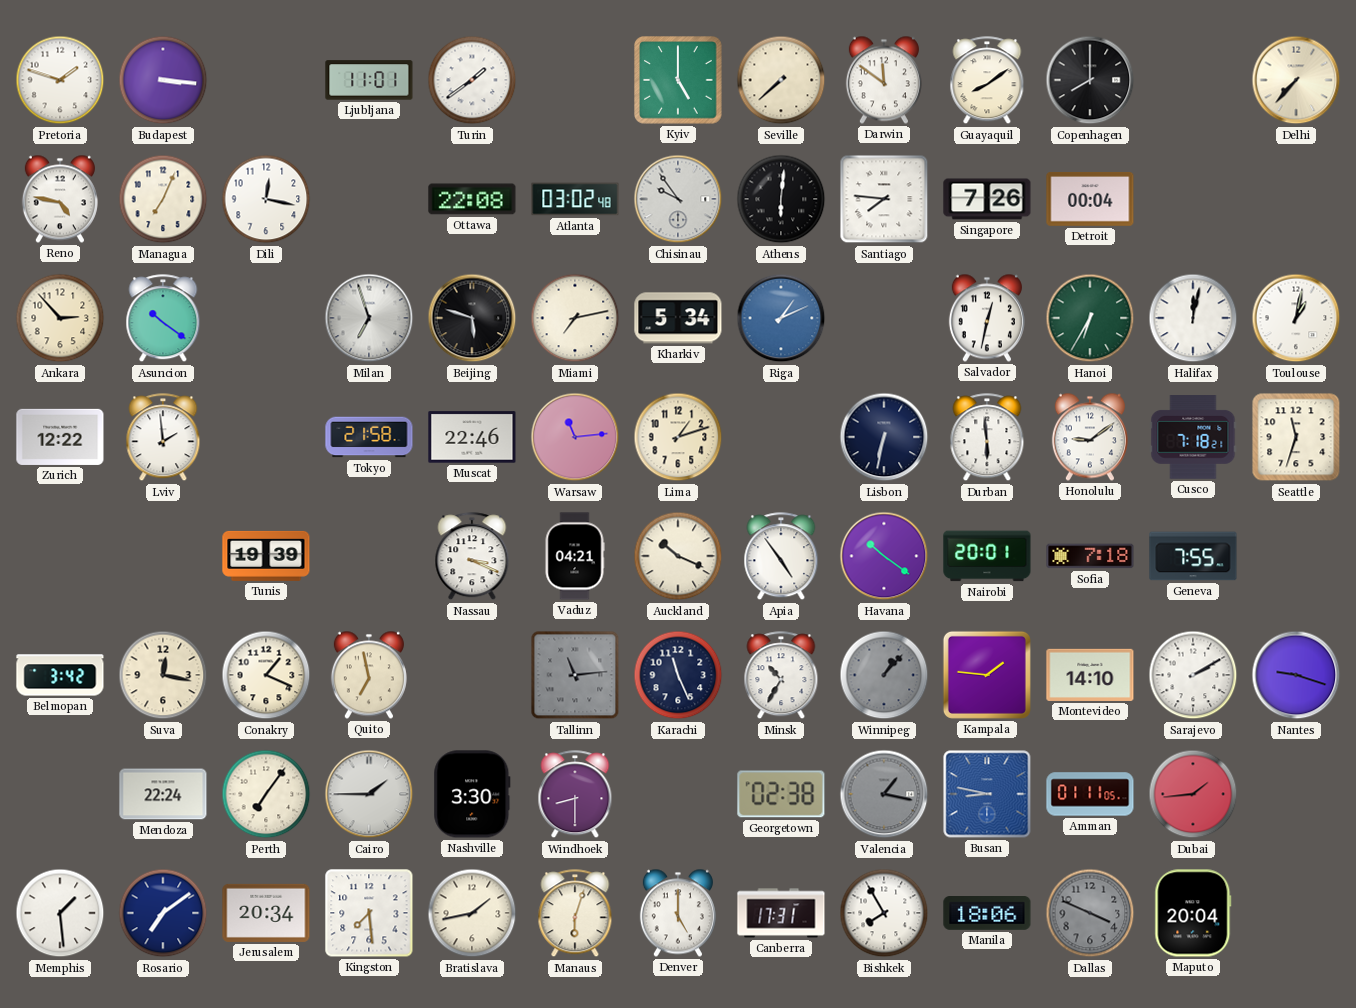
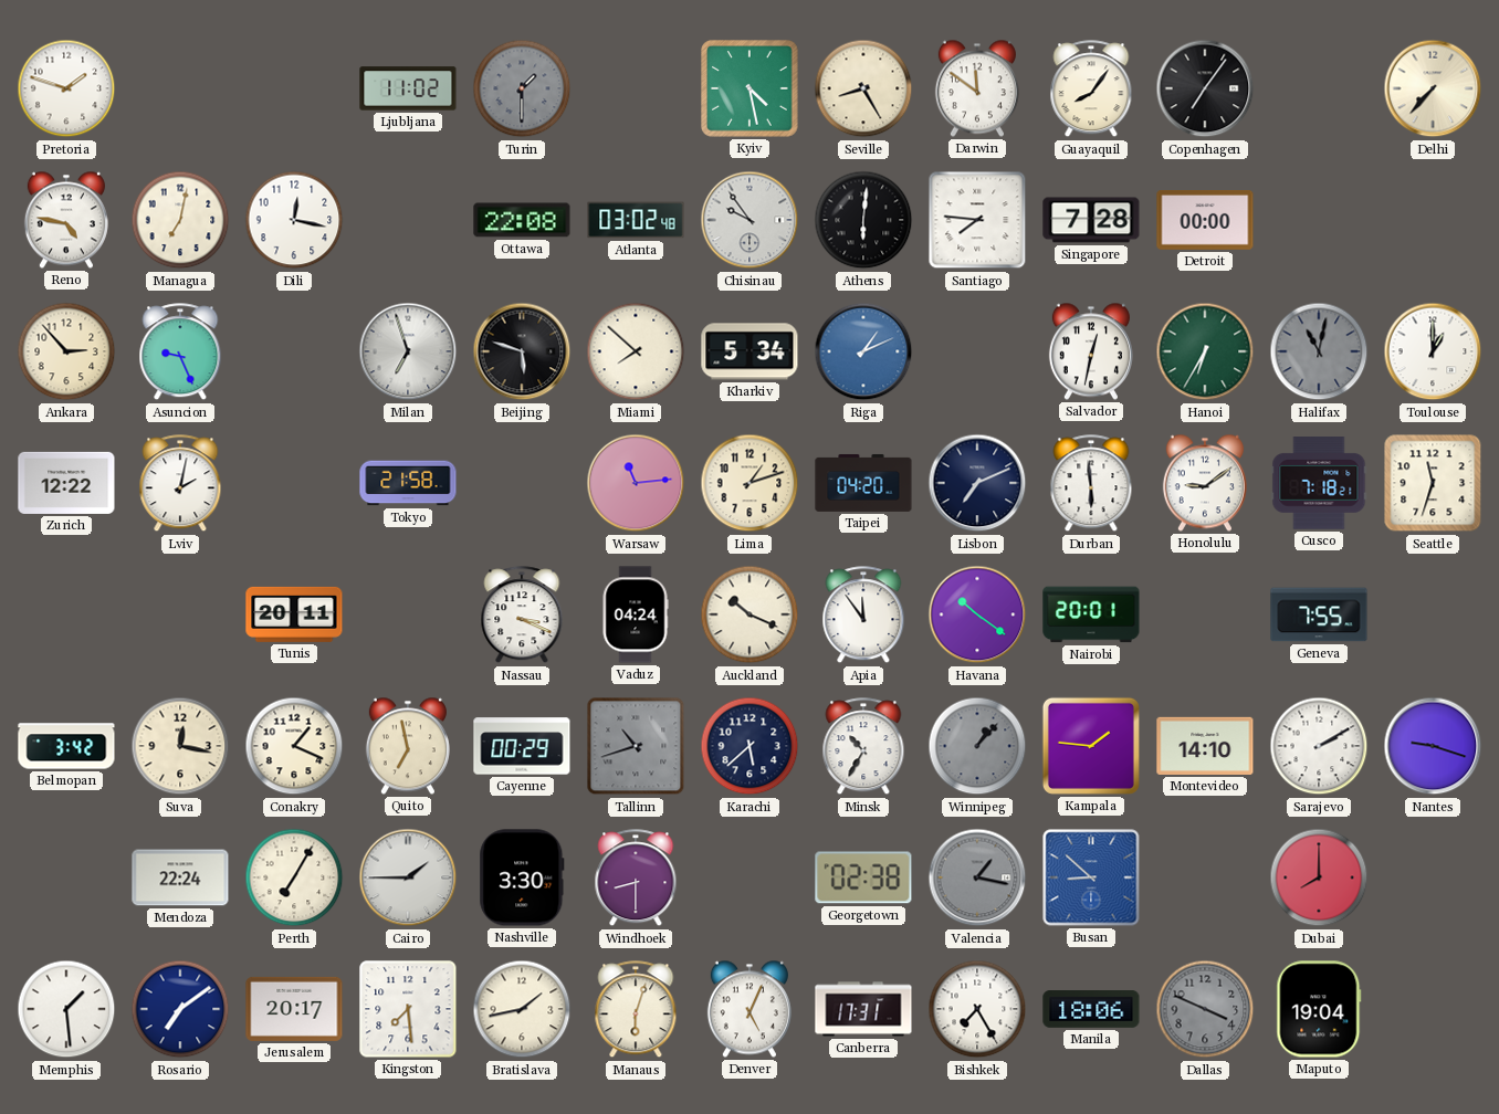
Budapest: 3:16 -> none (163, 80)
Ljubljana: 11:01 -> 11:02 (408, 88)
Turin: 1:39 -> 1:30 (522, 88)
Turin dial: white -> grey (522, 88)
Kyiv: 5:00 -> 4:28 (749, 88)
Seville: 7:38 -> 8:25 (863, 88)
Guayaquil: 8:09 -> 8:06 (1091, 90)
Copenhagen: 8:00 -> 7:06 (1205, 88)
Managua: 7:04 -> 7:02 (180, 220)
Singapore: 7:26 -> 7:28 (1091, 220)
Detroit: 00:04 -> 00:00 (1205, 221)
Asuncion: 10:21 -> 9:26 (180, 353)
Miami: 7:13 -> 7:52 (636, 351)
Halifax: 12:02 -> 11:02 (1319, 351)
Halifax dial: white -> grey (1319, 351)
Toulouse: 1:02 -> 1:00 (1433, 351)
Lviv: 1:59 -> 2:02 (180, 484)
Muscat: 22:46 -> none (472, 437)
Taipei: none -> 04:20 (863, 483)
Lisbon: 6:32 -> 7:11 (977, 483)
Tunis: 19:39 -> 20:11 (294, 614)
Vaduz: 04:21 -> 04:24 (636, 614)
Apia: 4:54 -> 11:54 (863, 616)
Sofia: 7:18 -> none (1090, 556)
Cayenne: none -> 00:29 (522, 746)
Tallinn: 11:14 -> 10:42 (636, 746)
Karachi: 11:26 -> 5:38 (749, 746)
Perth: 7:06 -> 7:05 (294, 877)
Busan: 8:47 -> 8:52 (1091, 877)
Amman: 01:11 -> none (1090, 794)
Dubai: 1:44 -> 8:00 (1319, 877)
Jerusalem: 20:34 -> 20:17 (294, 1009)
Denver: 5:00 -> 5:04 (749, 1009)
Bishkek: 7:55 -> 7:25 (977, 1009)
Maputo: 20:04 -> 19:04 (1319, 1009)
